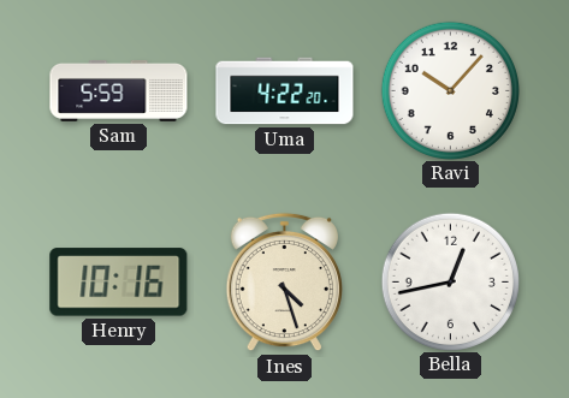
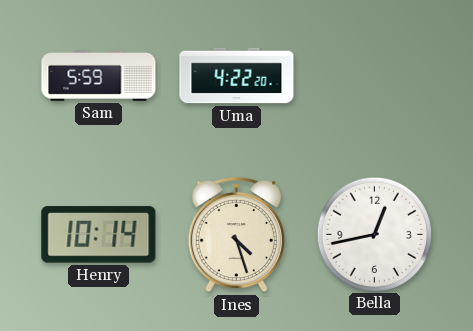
Ravi: 10:07 -> none (450, 90)
Henry: 10:16 -> 10:14 (99, 235)
